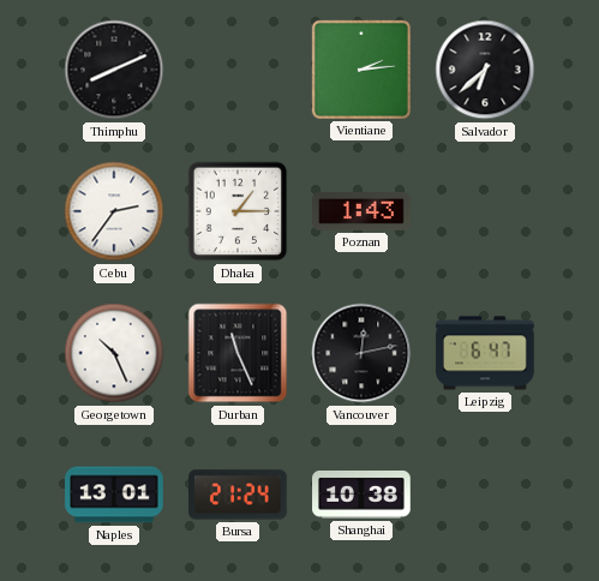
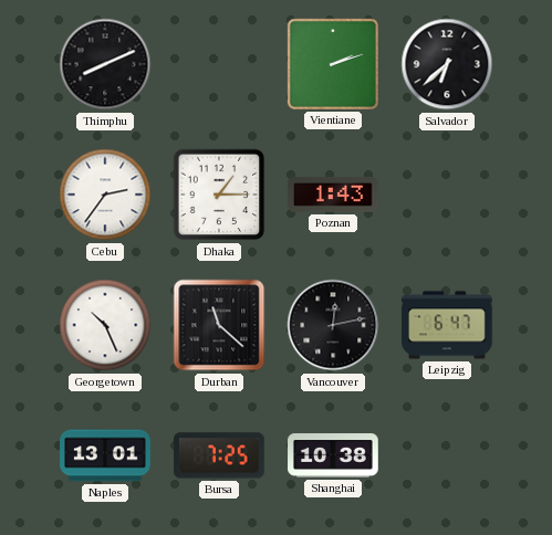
Vientiane: 2:14 -> 2:12 (333, 64)
Durban: 11:26 -> 11:22 (219, 325)
Bursa: 21:24 -> 7:25 (220, 455)
